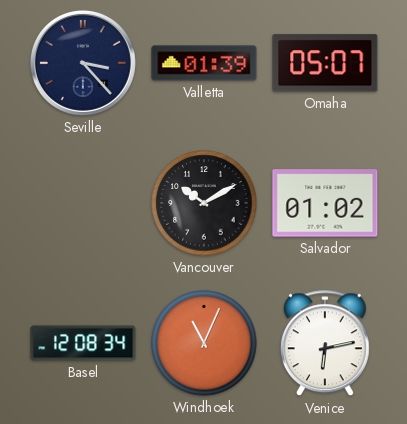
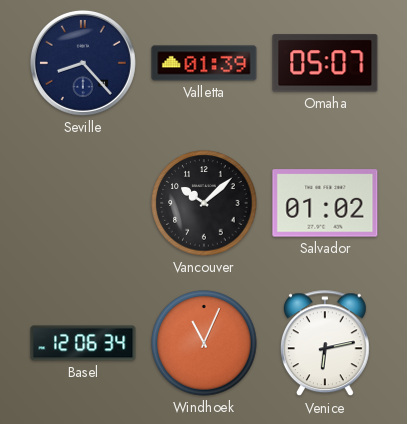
Seville: 3:23 -> 8:23 (83, 63)
Vancouver: 10:10 -> 10:08 (204, 203)
Basel: 12:08 -> 12:06 (83, 343)
